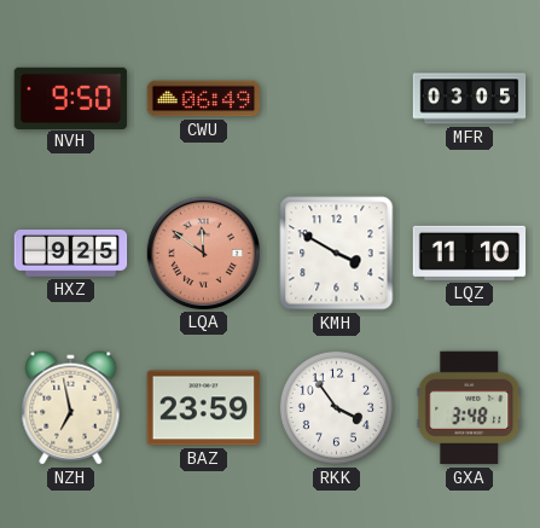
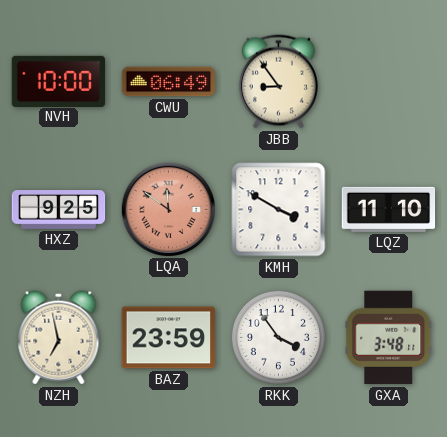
NVH: 9:50 -> 10:00 (59, 81)
JBB: none -> 8:54 (278, 82)
MFR: 03:05 -> none (470, 99)
